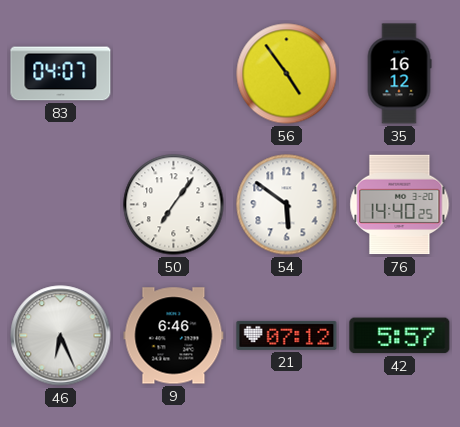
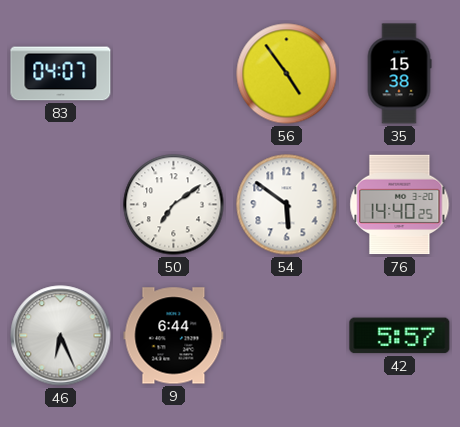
35: 16:12 -> 15:38 (399, 74)
50: 7:06 -> 7:09 (174, 205)
9: 6:46 -> 6:44 (174, 336)
21: 07:12 -> none (287, 335)
